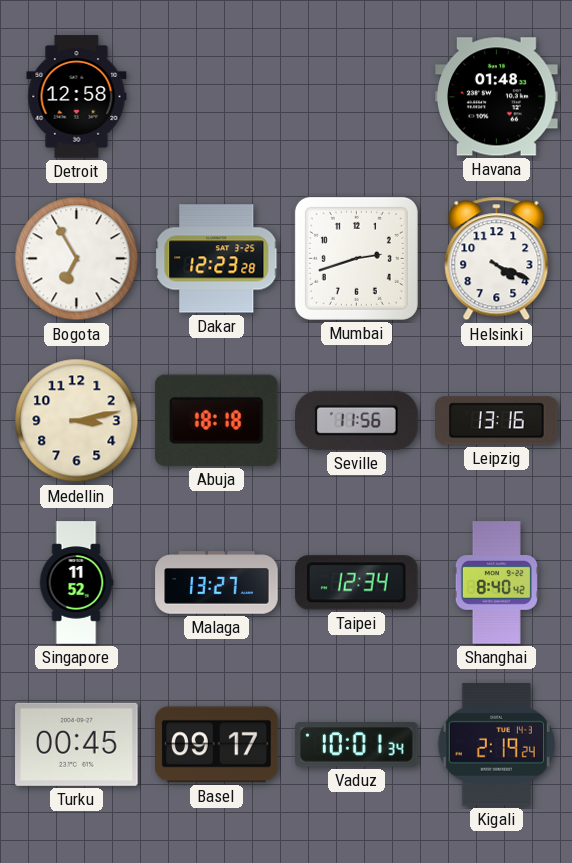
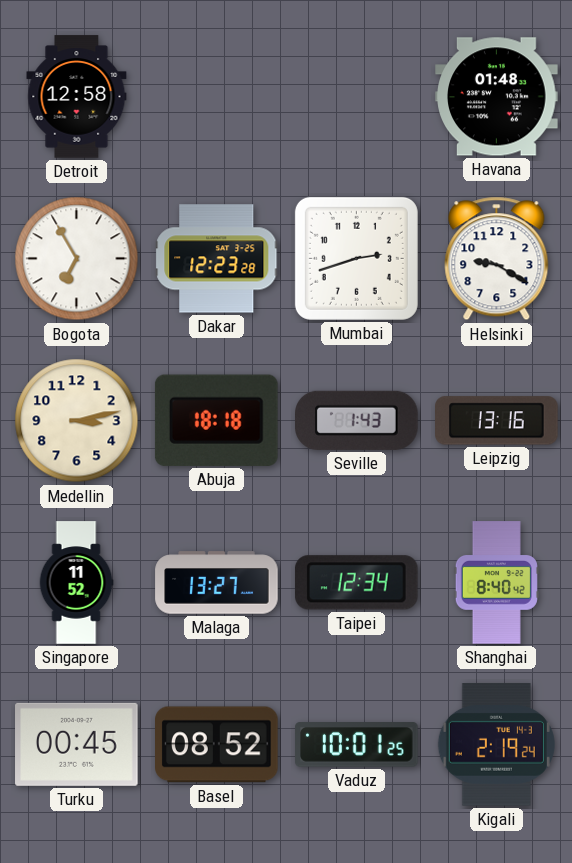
Helsinki: 4:19 -> 9:20 (497, 259)
Seville: 11:56 -> 1:43 (357, 420)
Basel: 09:17 -> 08:52 (217, 745)
Vaduz: 10:01:34 -> 10:01:25 (357, 745)
